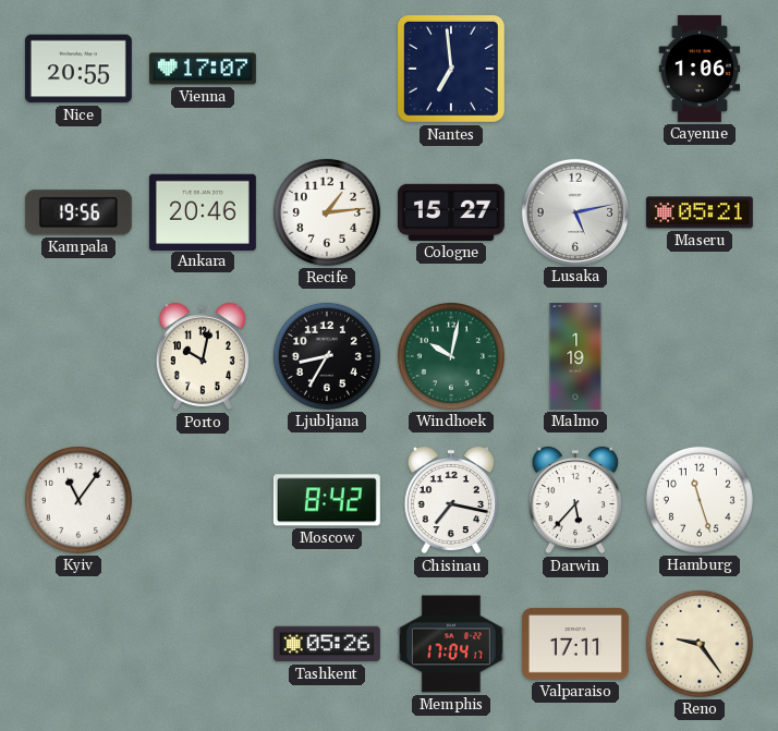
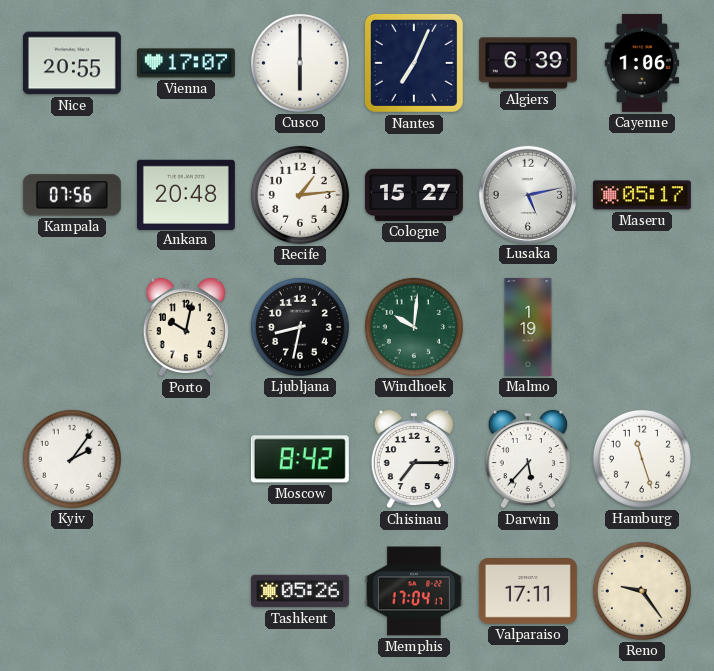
Cusco: none -> 6:00 (300, 63)
Nantes: 6:59 -> 7:04 (414, 63)
Algiers: none -> 6:39 (528, 63)
Kampala: 19:56 -> 07:56 (72, 195)
Ankara: 20:46 -> 20:48 (186, 194)
Maseru: 05:21 -> 05:17 (642, 195)
Ljubljana: 8:35 -> 8:32 (300, 327)
Windhoek: 10:02 -> 10:01 (414, 327)
Kyiv: 11:06 -> 2:06 (72, 459)
Chisinau: 7:17 -> 7:15 (414, 459)
